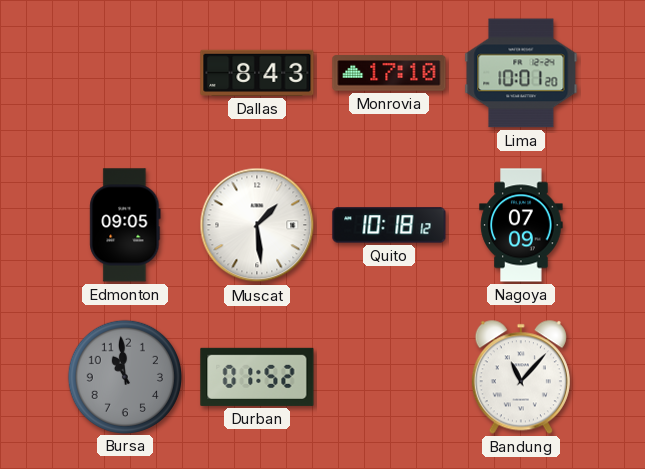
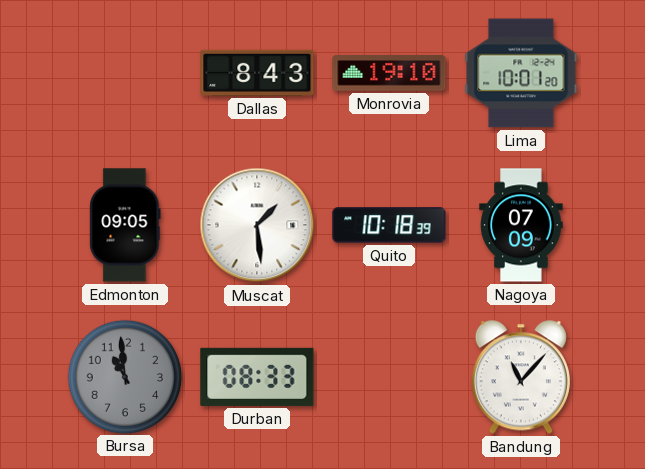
Monrovia: 17:10 -> 19:10 (389, 73)
Quito: 10:18:12 -> 10:18:39 (389, 225)
Durban: 01:52 -> 08:33 (257, 377)
